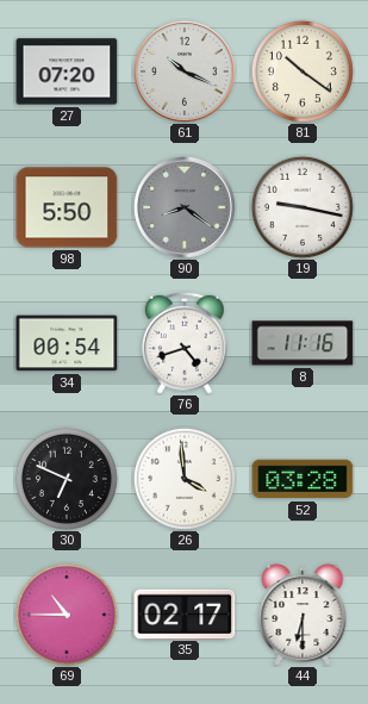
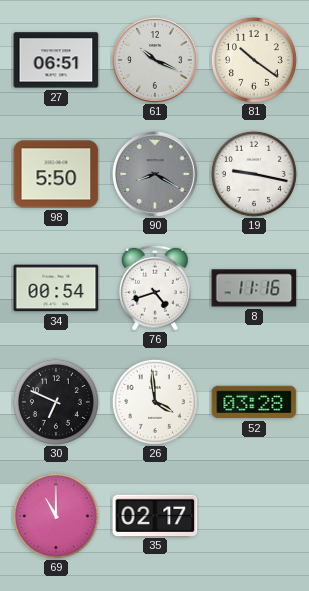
27: 07:20 -> 06:51 (56, 60)
90: 8:21 -> 8:20 (156, 175)
69: 10:45 -> 11:00 (56, 516)
44: 6:30 -> none (302, 615)
